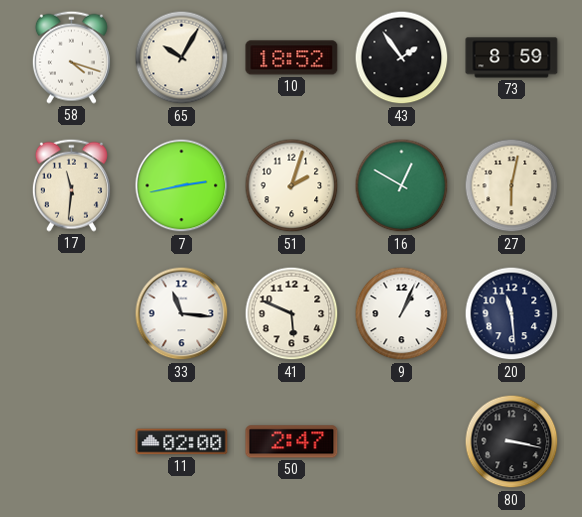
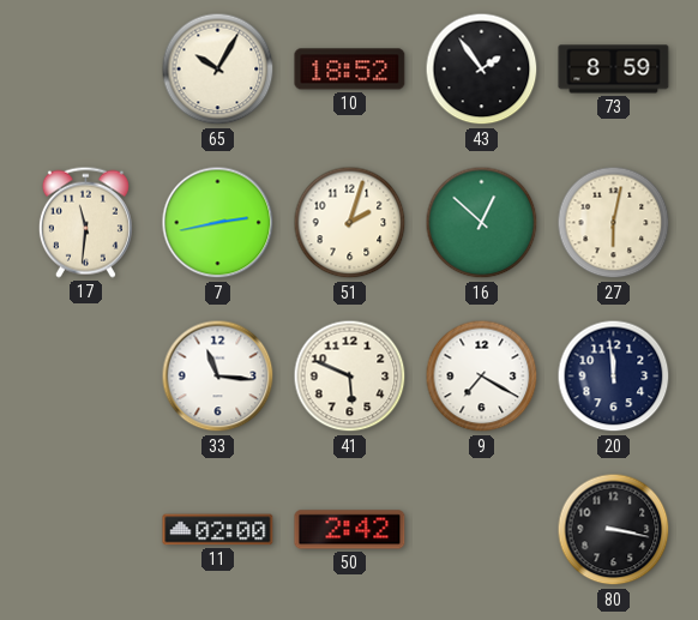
58: 4:18 -> none (71, 57)
16: 12:50 -> 12:52 (482, 223)
9: 1:04 -> 7:20 (482, 377)
20: 11:29 -> 11:59 (614, 377)
50: 2:47 -> 2:42 (350, 530)
